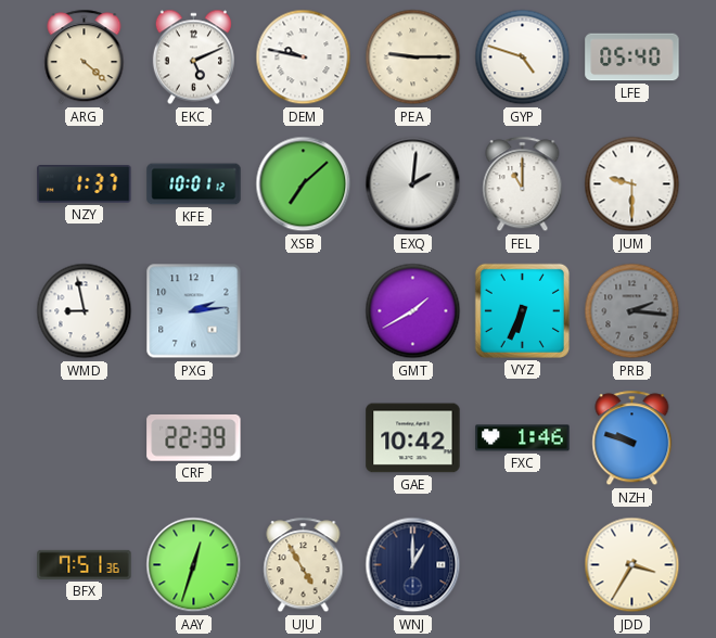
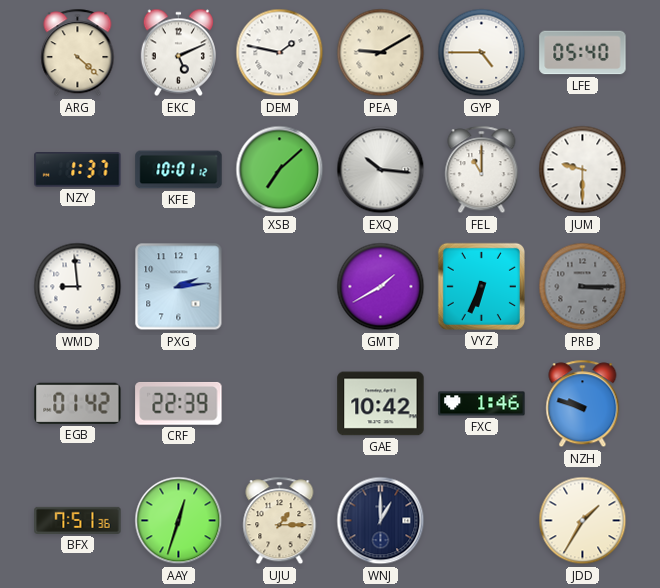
DEM: 9:47 -> 1:47 (280, 53)
PEA: 9:15 -> 9:10 (381, 53)
GYP: 4:48 -> 4:45 (482, 53)
EXQ: 2:01 -> 10:16 (381, 170)
WMD: 8:58 -> 8:59 (78, 287)
PRB: 2:16 -> 3:15 (583, 287)
EGB: none -> 01:42 (78, 403)
UJU: 4:55 -> 1:15 (280, 521)
JDD: 3:35 -> 1:35 (583, 521)
